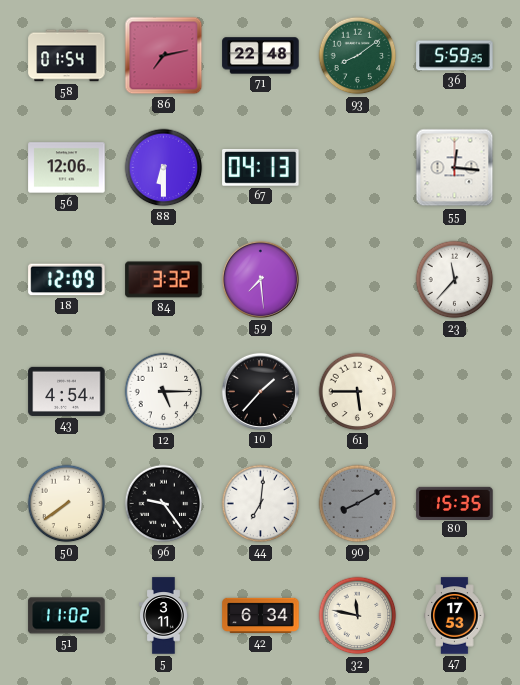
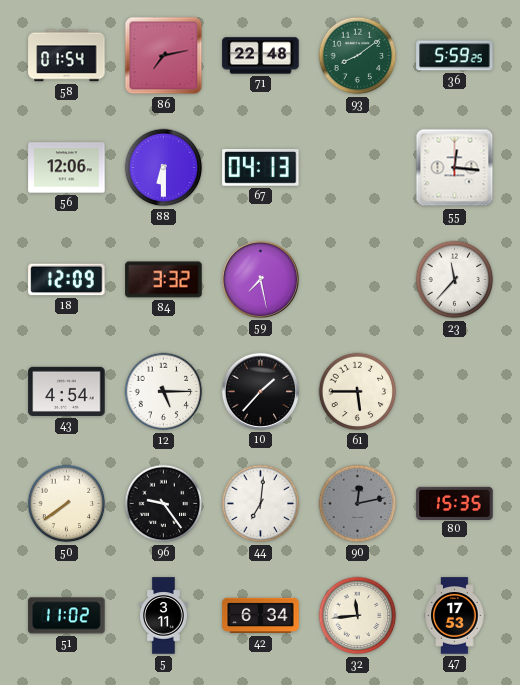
59: 7:29 -> 7:28 (260, 279)
90: 8:10 -> 12:13 (358, 504)
32: 11:47 -> 11:44 (358, 616)
